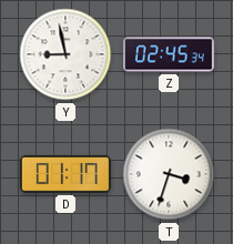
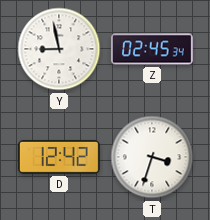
D: 01:17 -> 12:42 (59, 157)
